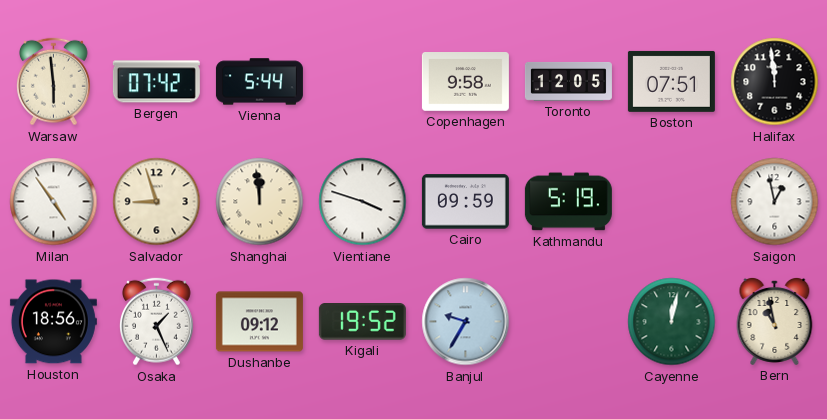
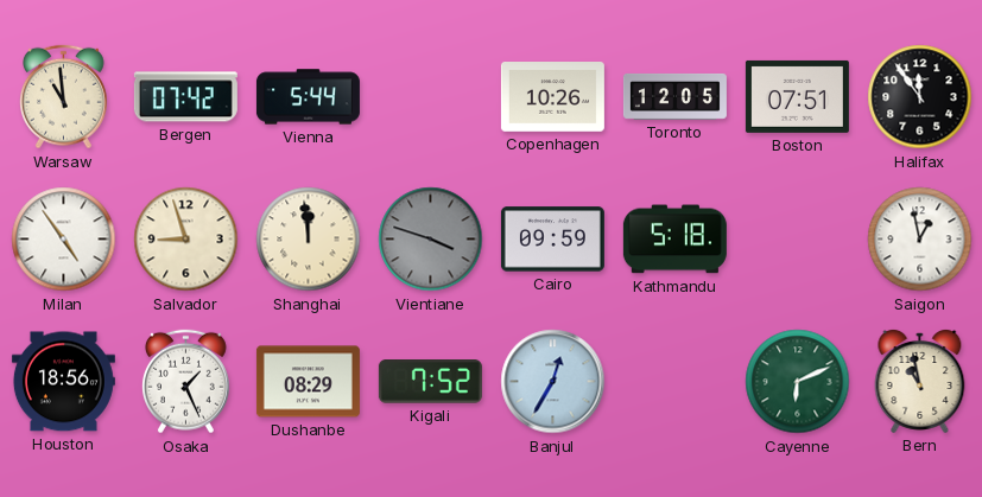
Warsaw: 5:59 -> 10:59 (63, 97)
Copenhagen: 9:58 -> 10:26 (552, 97)
Halifax: 11:59 -> 11:54 (920, 97)
Vientiane dial: white -> grey (431, 240)
Kathmandu: 5:19 -> 5:18 (674, 240)
Dushanbe: 09:12 -> 08:29 (308, 382)
Kigali: 19:52 -> 7:52 (430, 382)
Banjul: 9:35 -> 12:35 (553, 382)
Cayenne: 12:02 -> 6:11 (798, 382)
